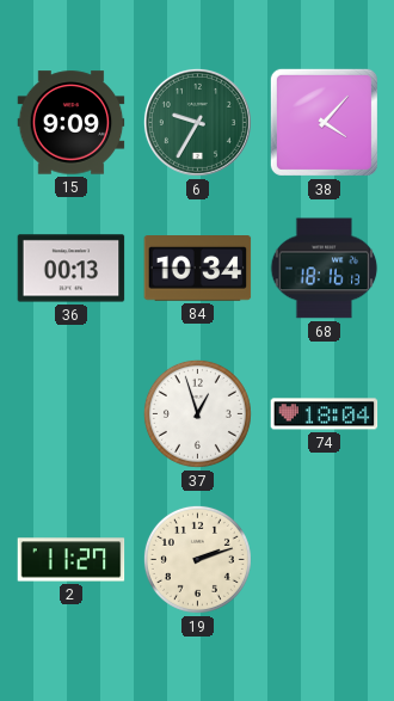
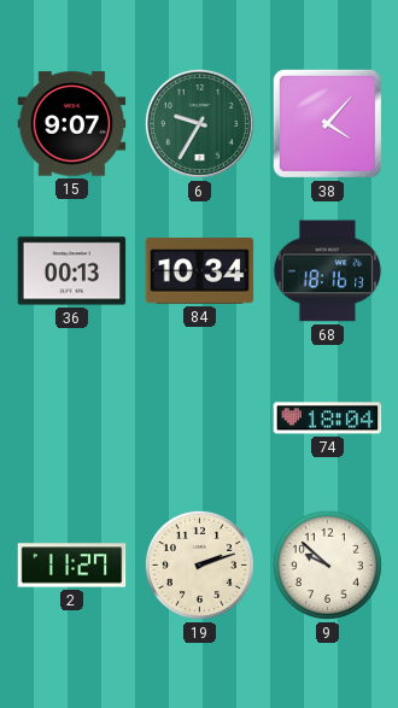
15: 9:09 -> 9:07 (72, 124)
37: 12:57 -> none (197, 413)
9: none -> 9:52 (327, 564)
